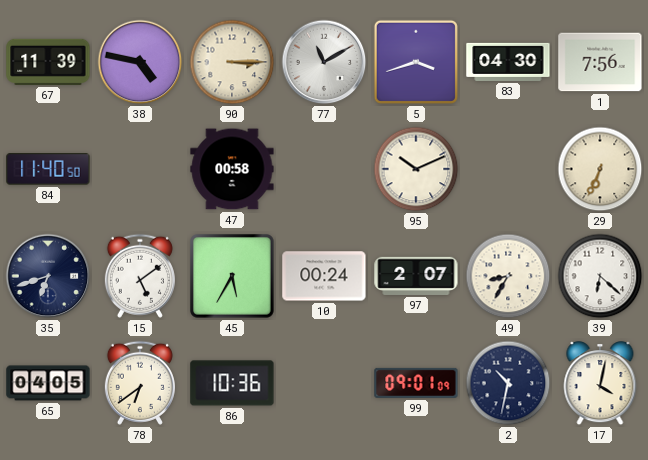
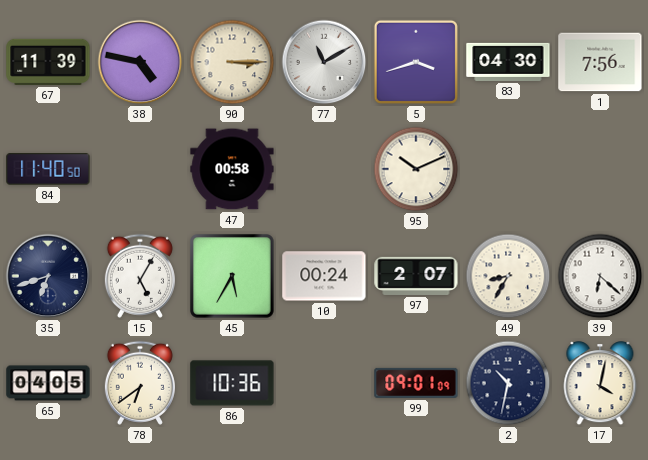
29: 6:34 -> none (600, 169)
15: 5:09 -> 5:05 (140, 276)
